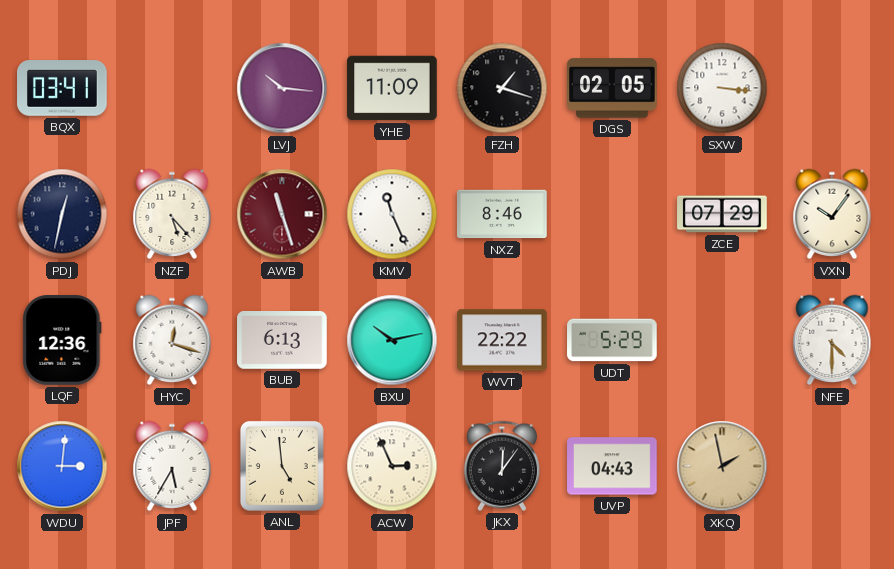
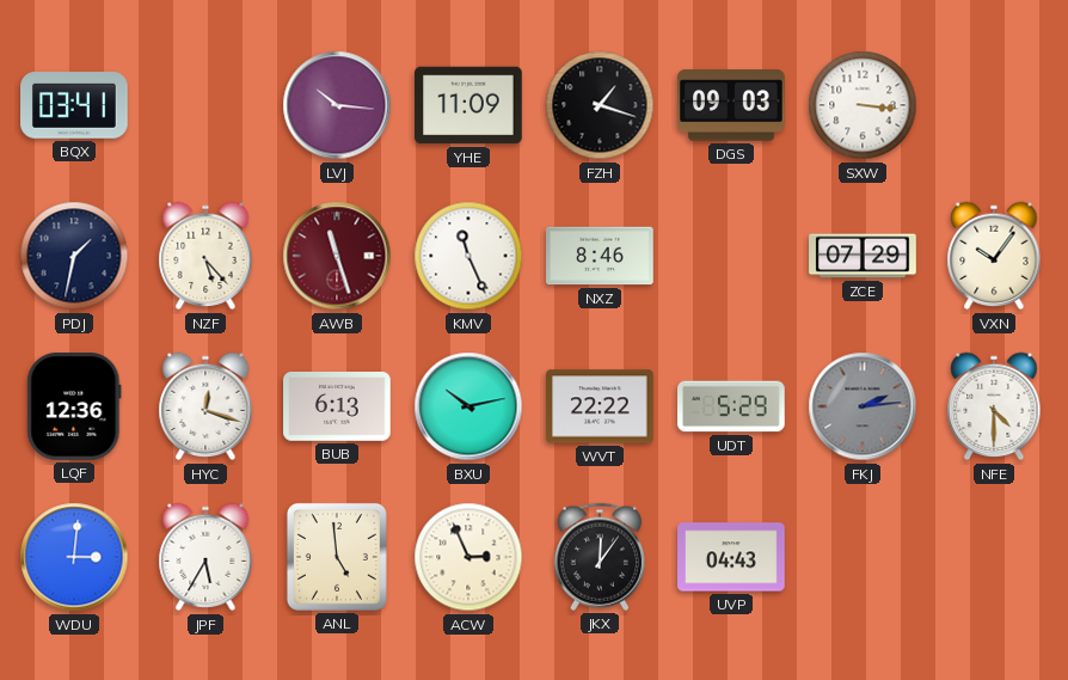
DGS: 02:05 -> 09:03 (731, 105)
PDJ: 12:32 -> 1:32 (74, 256)
FKJ: none -> 2:14 (863, 406)
XKQ: 1:58 -> none (722, 466)
